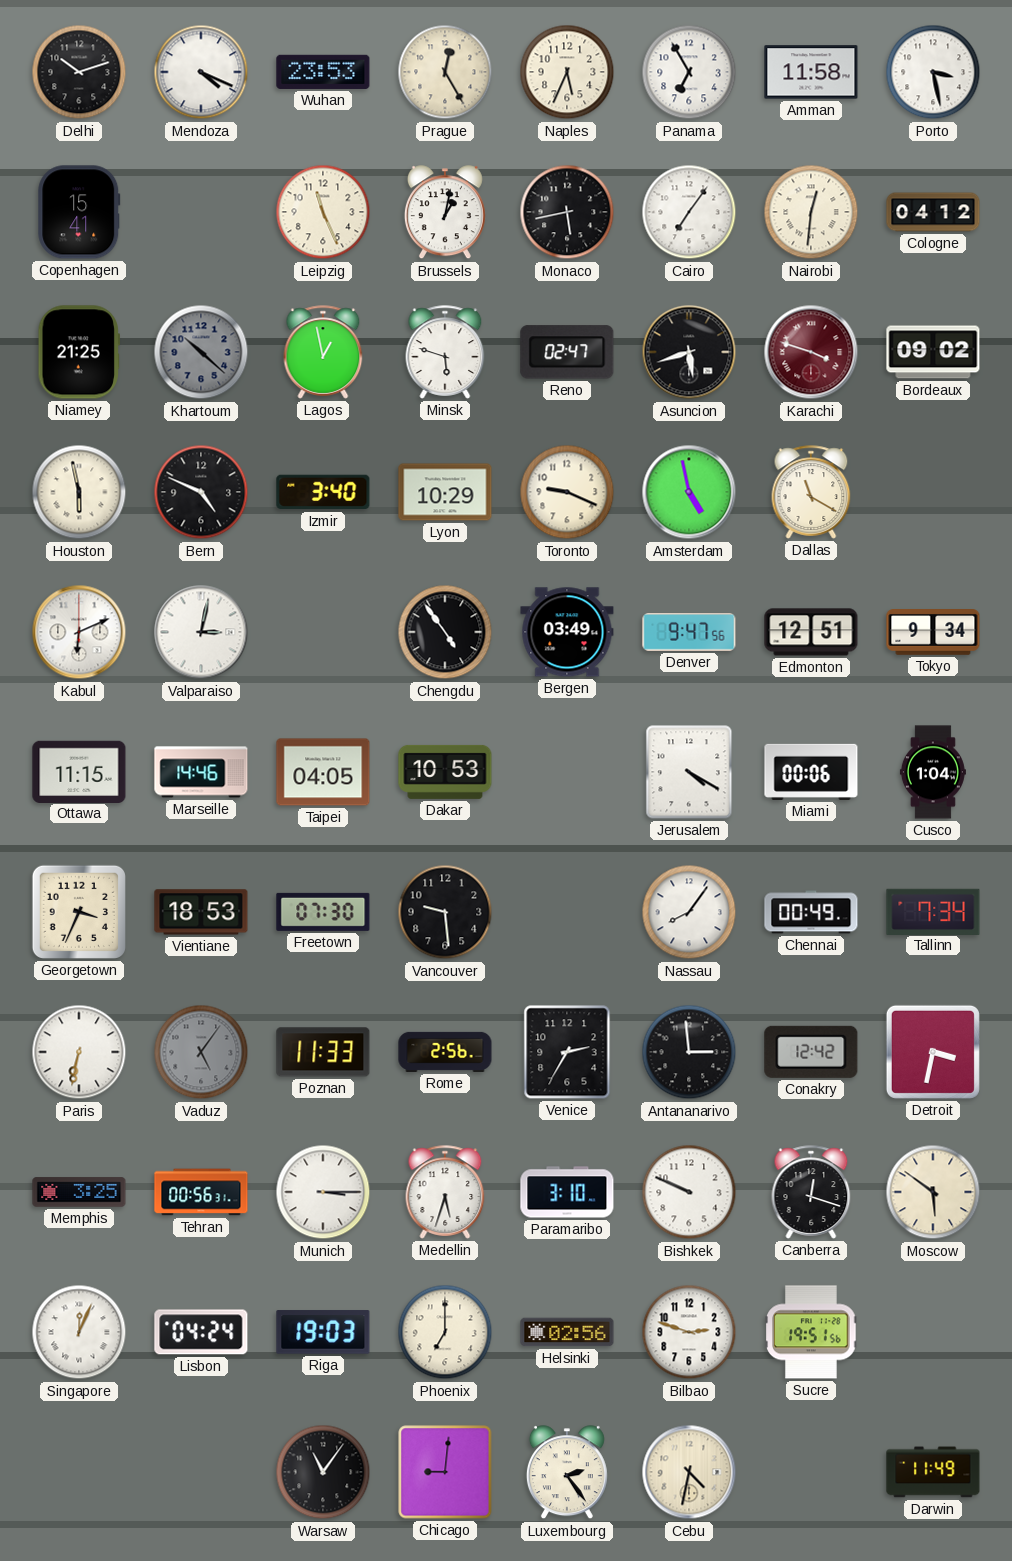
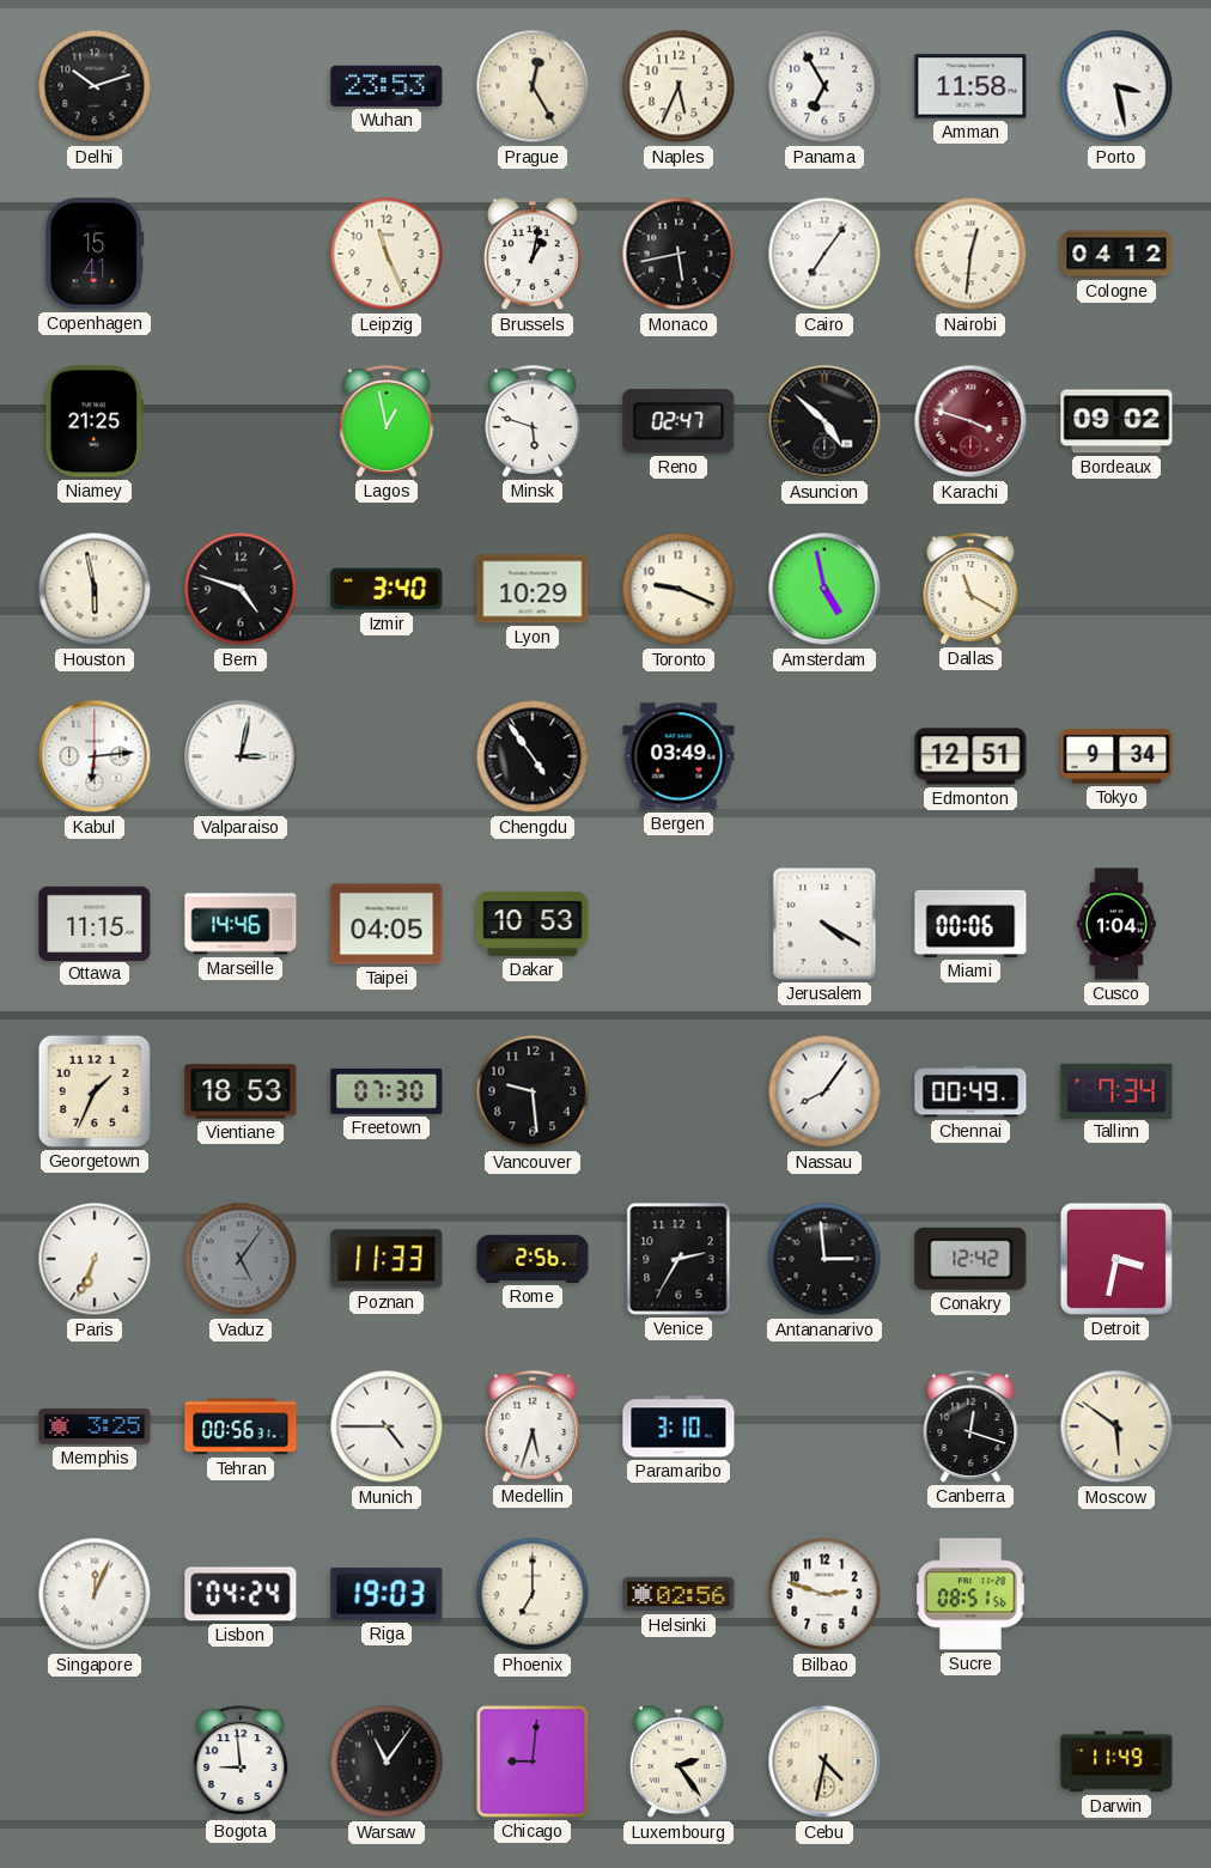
Mendoza: 4:19 -> none (201, 72)
Khartoum: 10:22 -> none (201, 352)
Asuncion: 5:42 -> 4:52 (824, 421)
Bern: 4:49 -> 4:48 (241, 589)
Kabul: 6:11 -> 6:14 (95, 756)
Denver: 9:47 -> none (689, 633)
Georgetown: 3:34 -> 1:34 (95, 1091)
Paris: 6:32 -> 6:34 (95, 1259)
Munich: 3:15 -> 4:45 (387, 1426)
Bishkek: 9:49 -> none (689, 1192)
Sucre: 19:51 -> 08:51 (970, 1594)
Bogota: none -> 8:59 (241, 1761)
